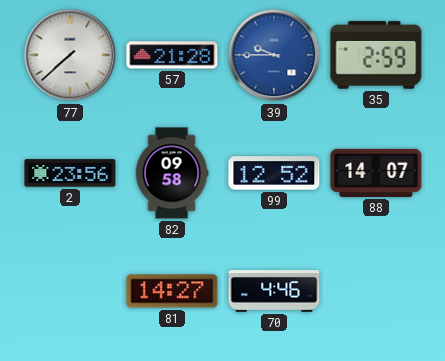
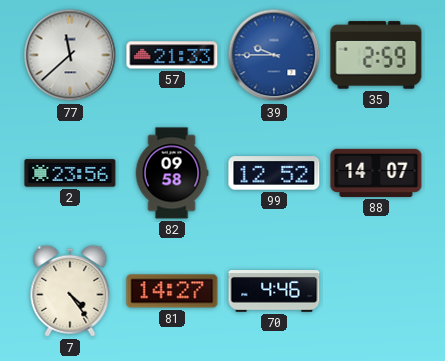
77: 7:38 -> 11:38 (70, 55)
57: 21:28 -> 21:33 (172, 55)
7: none -> 4:24 (70, 291)
